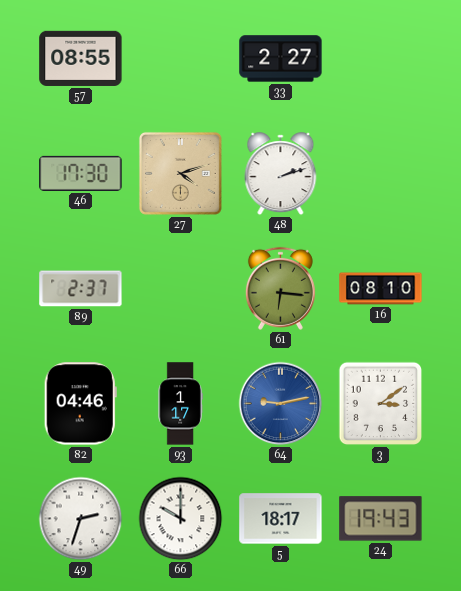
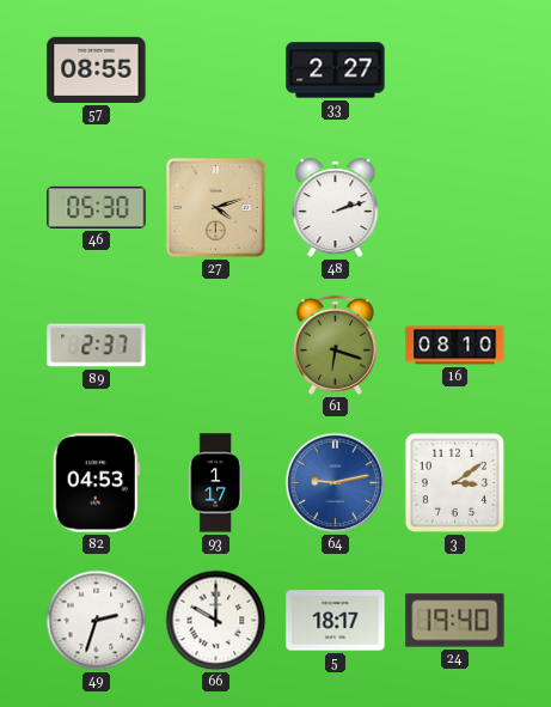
46: 17:30 -> 05:30 (97, 207)
61: 6:16 -> 6:18 (335, 345)
82: 04:46 -> 04:53 (96, 483)
24: 19:43 -> 19:40 (455, 621)
